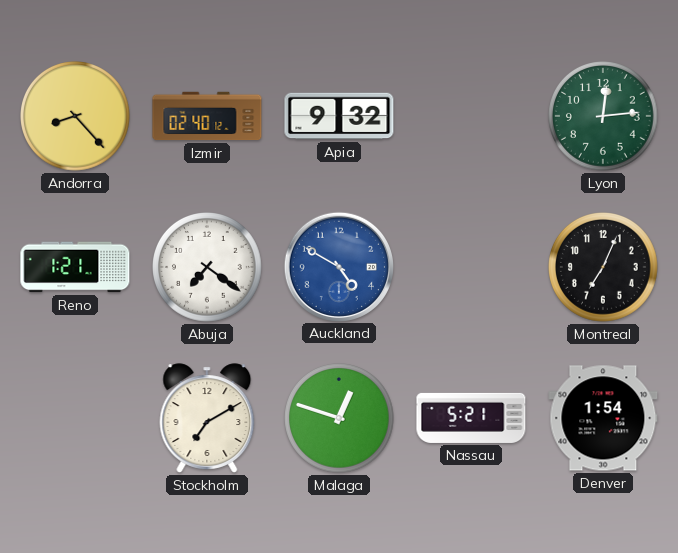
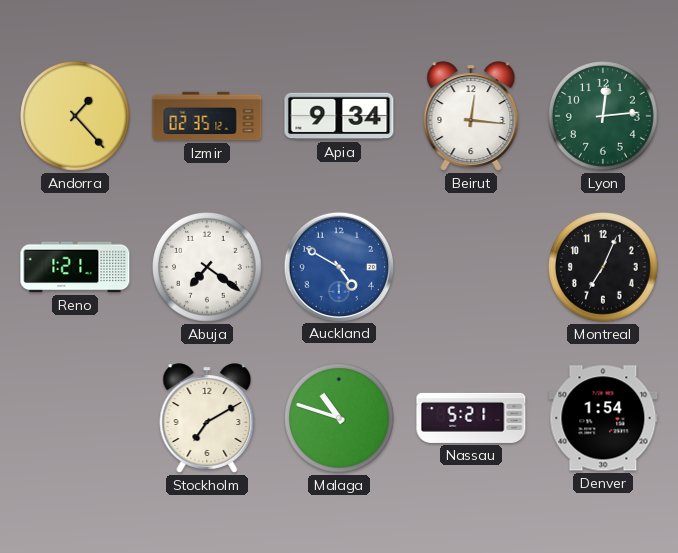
Andorra: 8:23 -> 1:23 (76, 117)
Izmir: 02:40 -> 02:35 (207, 116)
Apia: 9:32 -> 9:34 (339, 116)
Beirut: none -> 12:16 (471, 116)
Malaga: 12:48 -> 10:48 (340, 419)
